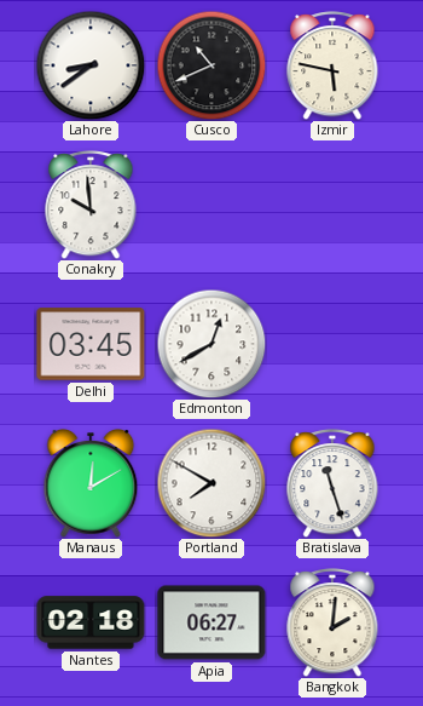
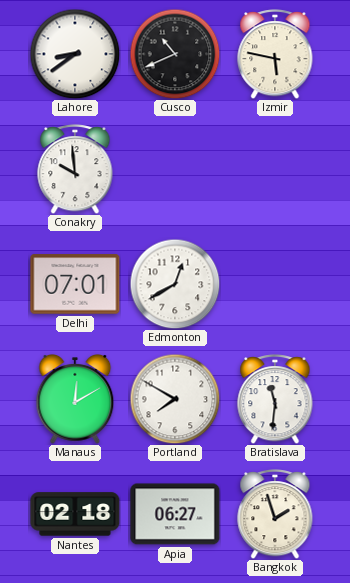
Delhi: 03:45 -> 07:01 (75, 284)
Bratislava: 11:27 -> 11:31 (275, 399)
Bangkok: 2:01 -> 1:57 (275, 514)
